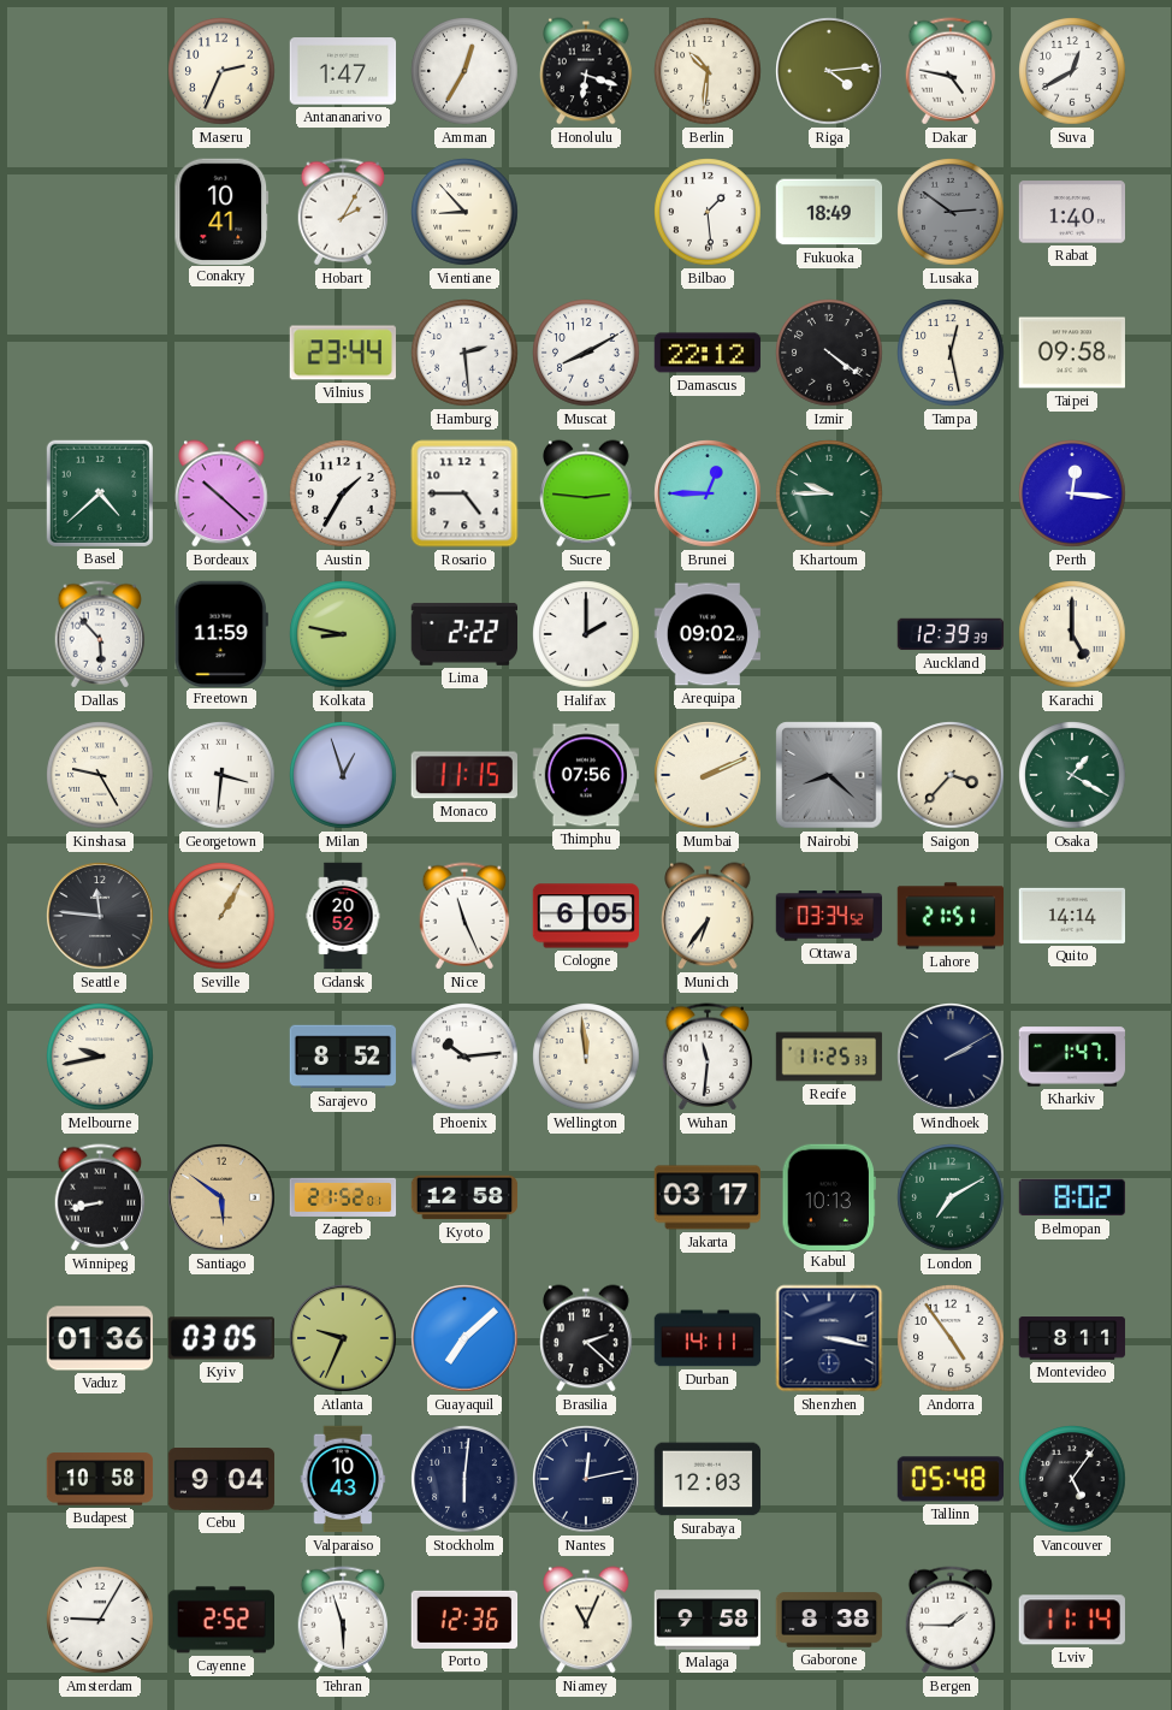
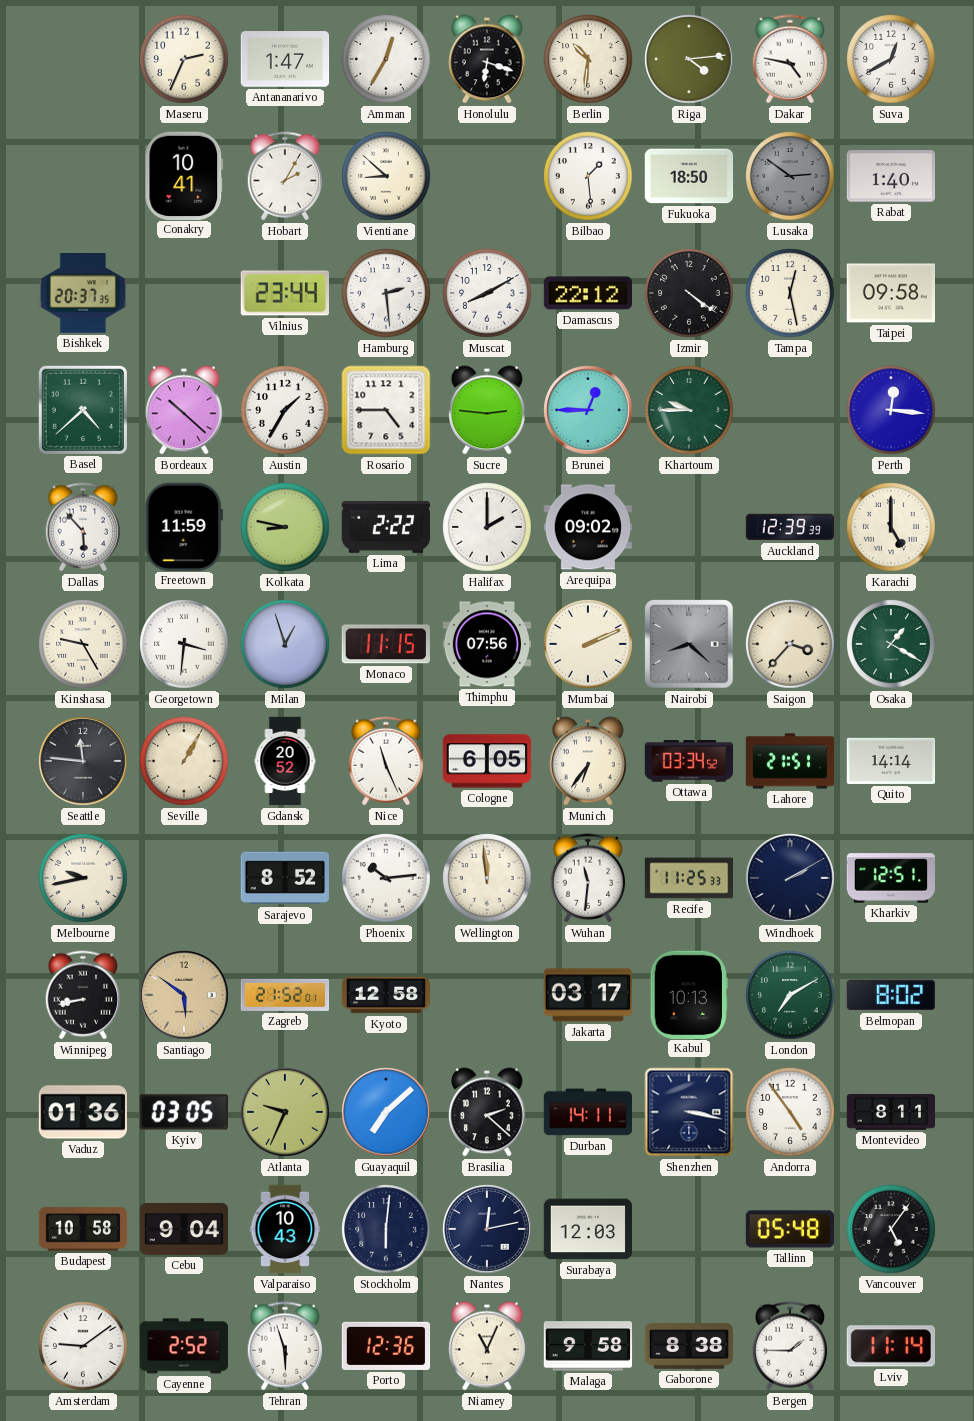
Vientiane: 8:53 -> 8:52 (386, 176)
Fukuoka: 18:49 -> 18:50 (689, 176)
Bishkek: none -> 20:37 (83, 294)
Kharkiv: 1:47 -> 12:51 (891, 878)
Amsterdam: 9:05 -> 9:09 (83, 1346)
